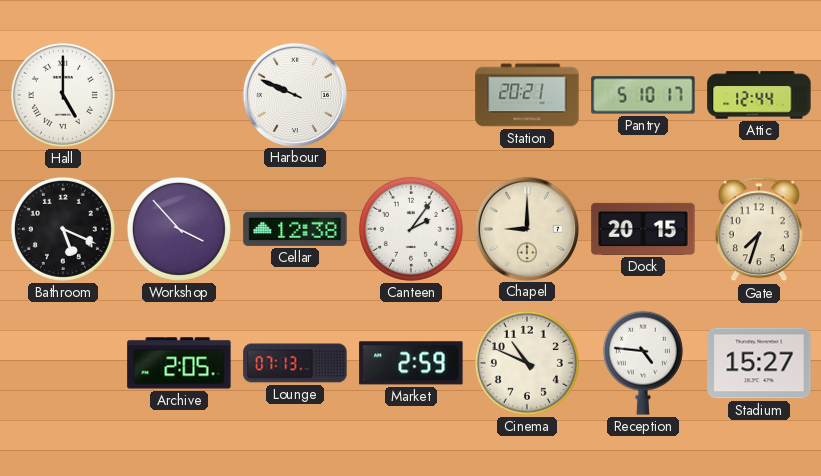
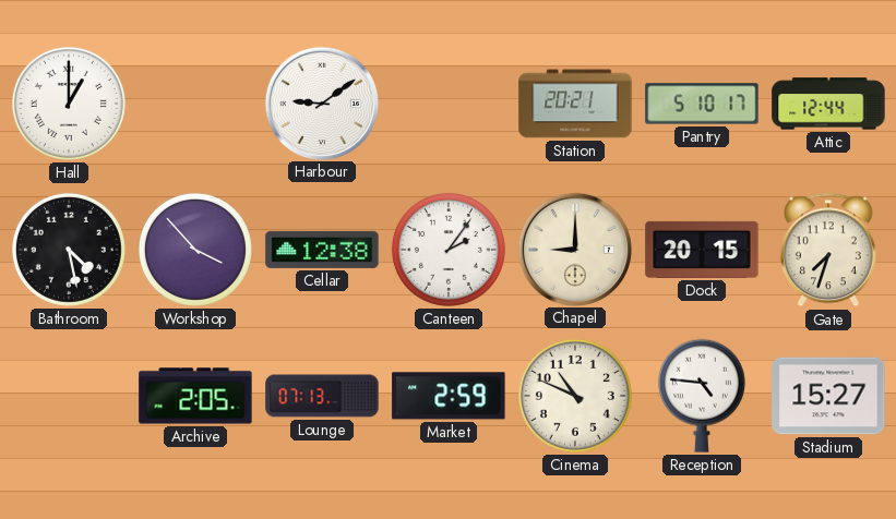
Hall: 5:00 -> 1:00 (69, 104)
Harbour: 9:49 -> 9:09 (321, 102)
Bathroom: 5:19 -> 4:28 (69, 250)
